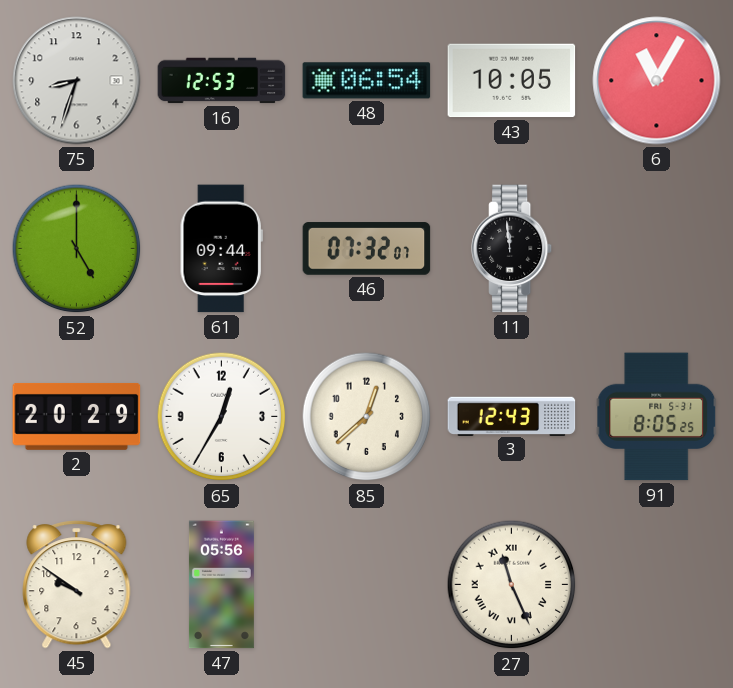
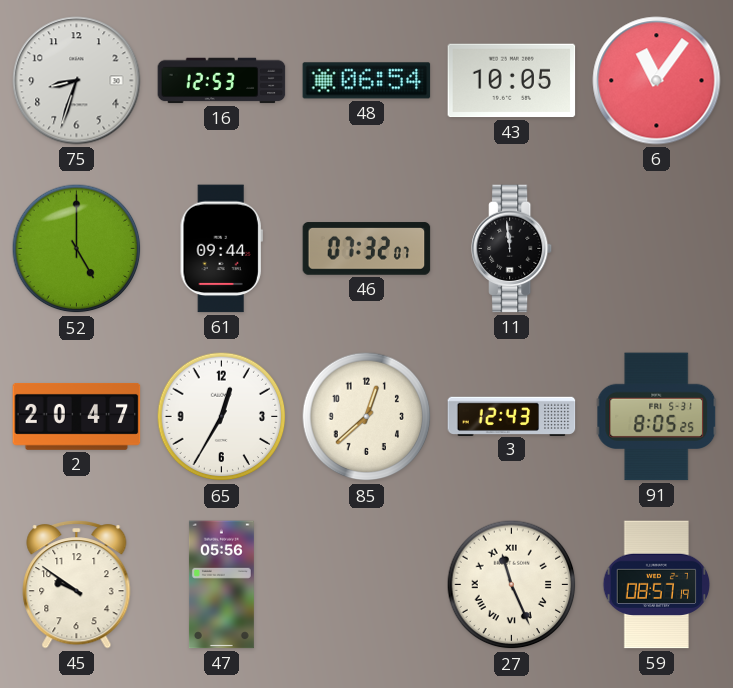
6: 11:05 -> 11:06 (657, 81)
2: 20:29 -> 20:47 (77, 416)
59: none -> 08:57 (657, 585)
